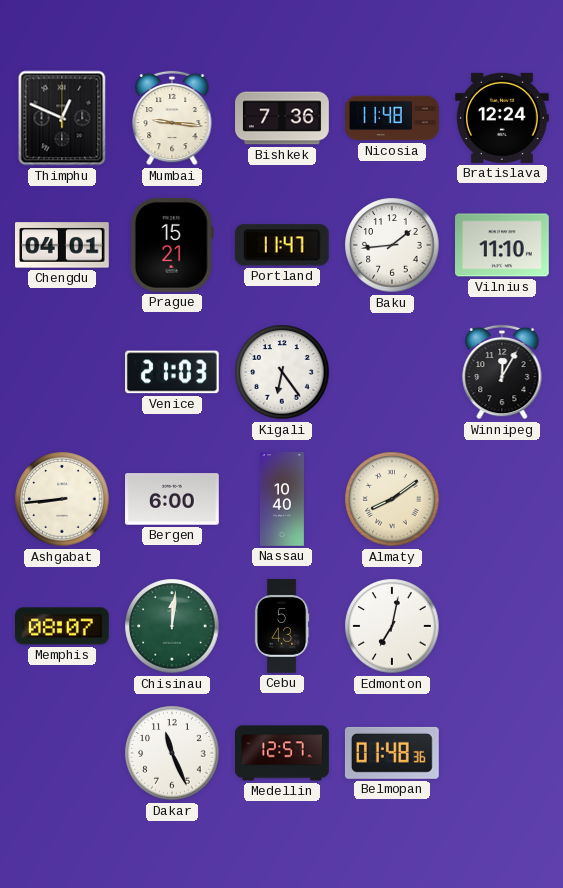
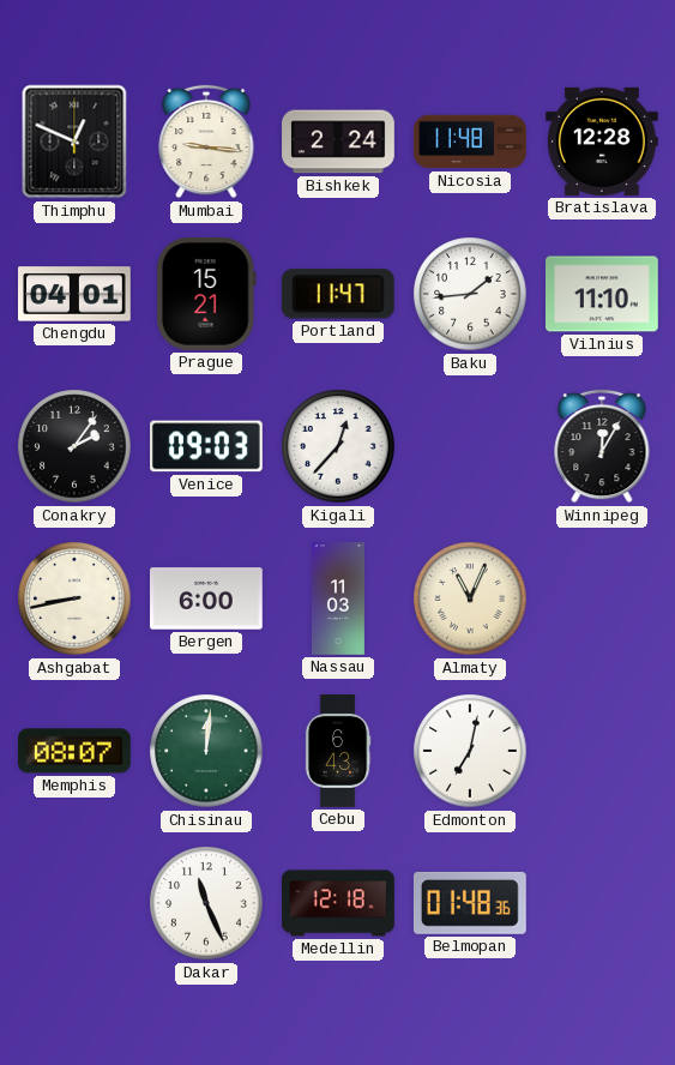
Bishkek: 7:36 -> 2:24 (338, 142)
Bratislava: 12:24 -> 12:28 (603, 142)
Conakry: none -> 2:06 (74, 446)
Venice: 21:03 -> 09:03 (207, 446)
Kigali: 6:24 -> 12:37 (338, 446)
Ashgabat: 8:44 -> 8:43 (74, 598)
Nassau: 10:40 -> 11:03 (338, 598)
Almaty: 8:09 -> 11:04 (470, 598)
Cebu: 5:43 -> 6:43 (338, 751)
Medellin: 12:57 -> 12:18 (338, 903)
